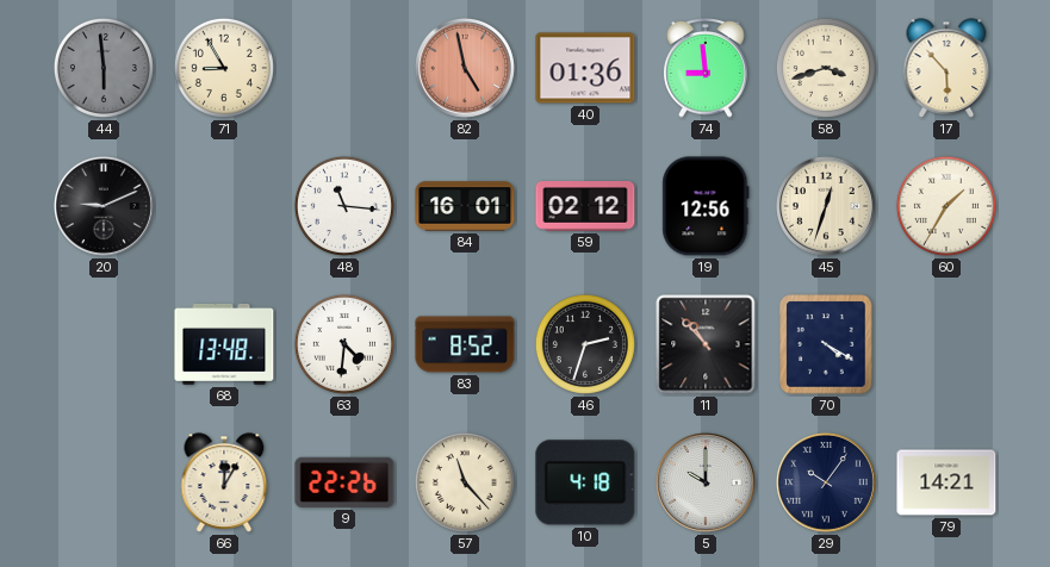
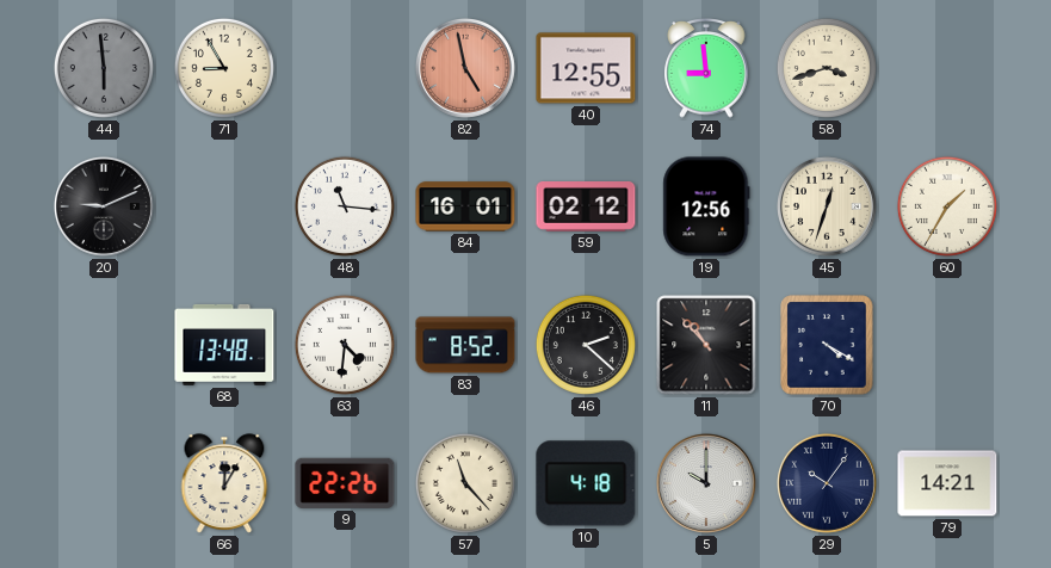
40: 01:36 -> 12:55 (586, 68)
17: 5:53 -> none (946, 68)
46: 2:33 -> 2:22 (586, 345)
